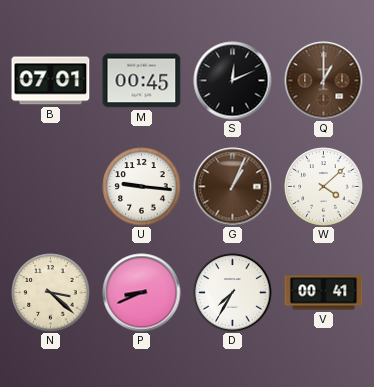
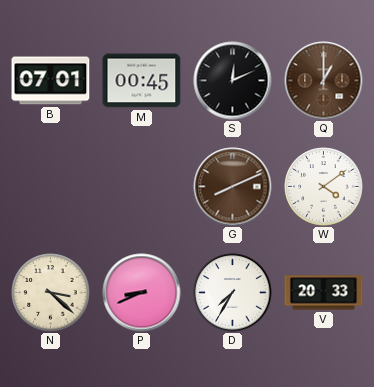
U: 9:16 -> none (142, 187)
G: 1:04 -> 8:11 (233, 187)
W: 4:08 -> 4:09 (324, 187)
V: 00:41 -> 20:33 (324, 293)
